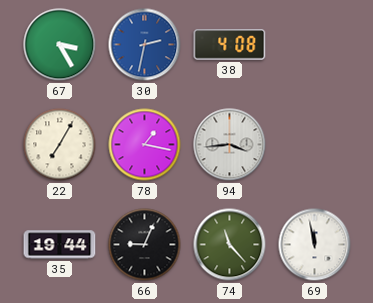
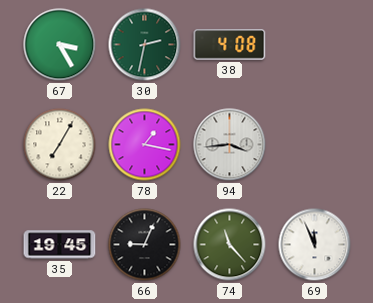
30 dial: blue -> green (145, 45)
35: 19:44 -> 19:45 (60, 245)
69: 11:58 -> 11:56 (315, 245)
